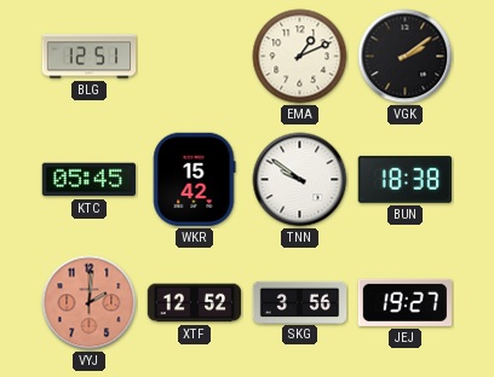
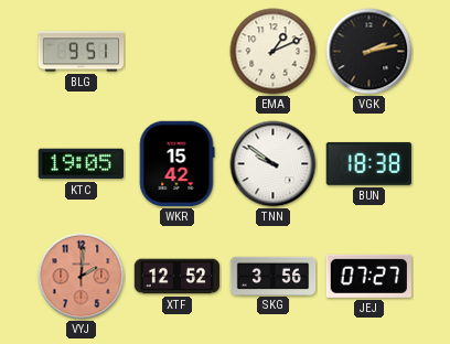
BLG: 12:51 -> 9:51 (82, 52)
VGK: 2:09 -> 2:13 (369, 52)
KTC: 05:45 -> 19:05 (81, 164)
JEJ: 19:27 -> 07:27 (368, 276)
